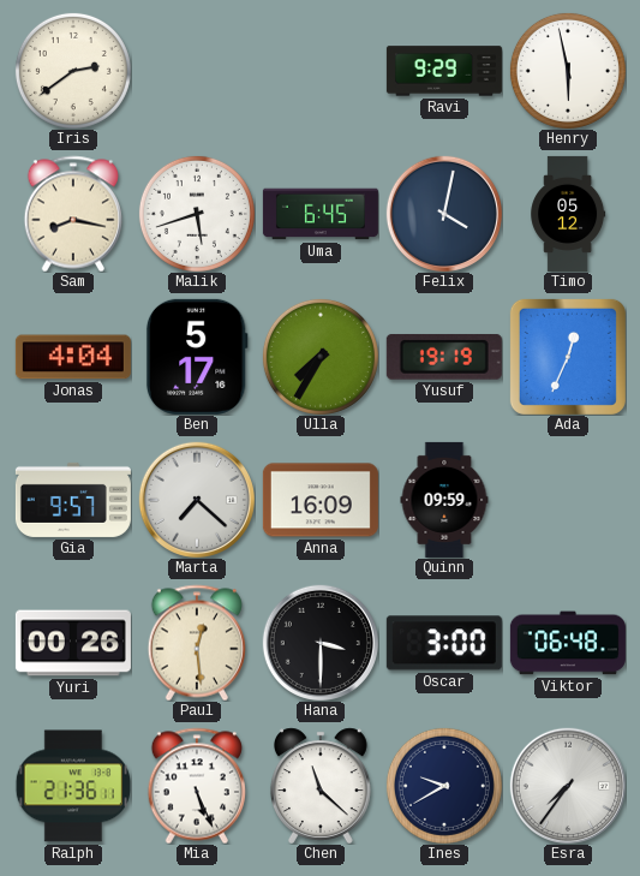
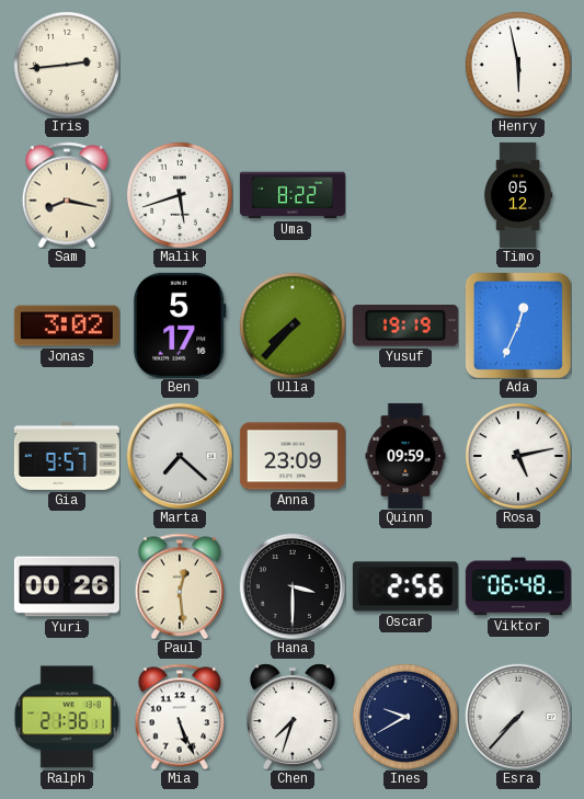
Iris: 2:39 -> 2:44 (67, 65)
Ravi: 9:29 -> none (444, 71)
Uma: 6:45 -> 8:22 (293, 195)
Felix: 4:02 -> none (444, 214)
Jonas: 4:04 -> 3:02 (67, 326)
Ulla: 7:35 -> 7:37 (293, 326)
Anna: 16:09 -> 23:09 (293, 456)
Rosa: none -> 5:13 (518, 456)
Oscar: 3:00 -> 2:56 (405, 586)
Chen: 11:22 -> 7:33 (293, 717)
Esra: 7:36 -> 7:37 (518, 717)
